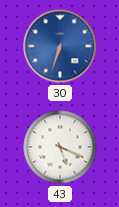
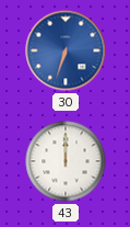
43: 5:19 -> 12:00 (66, 161)
